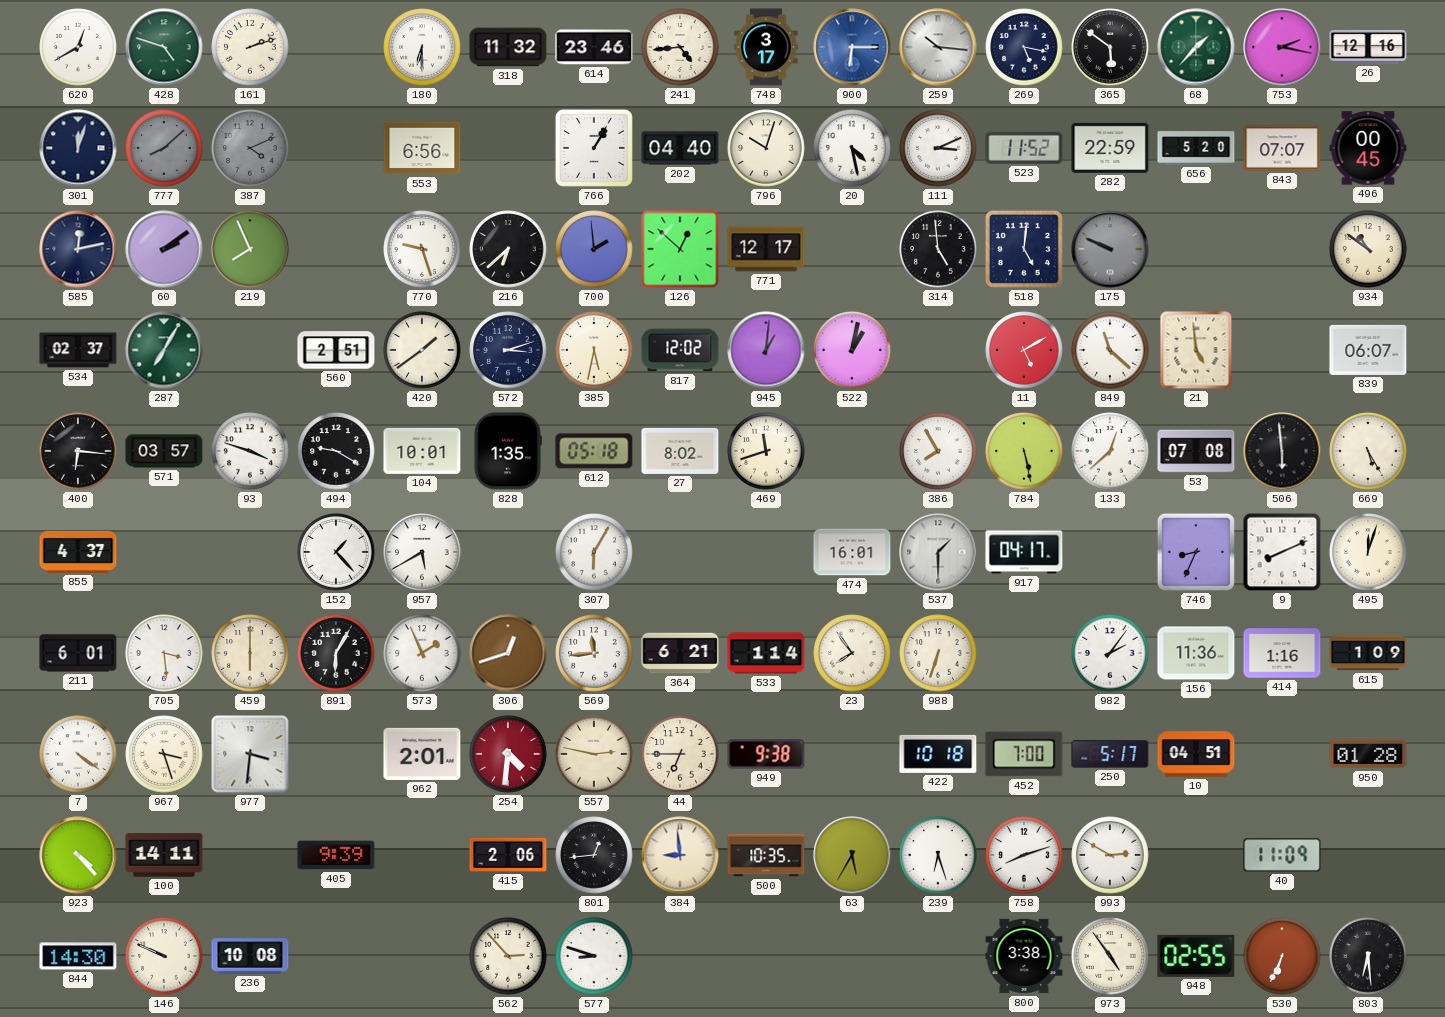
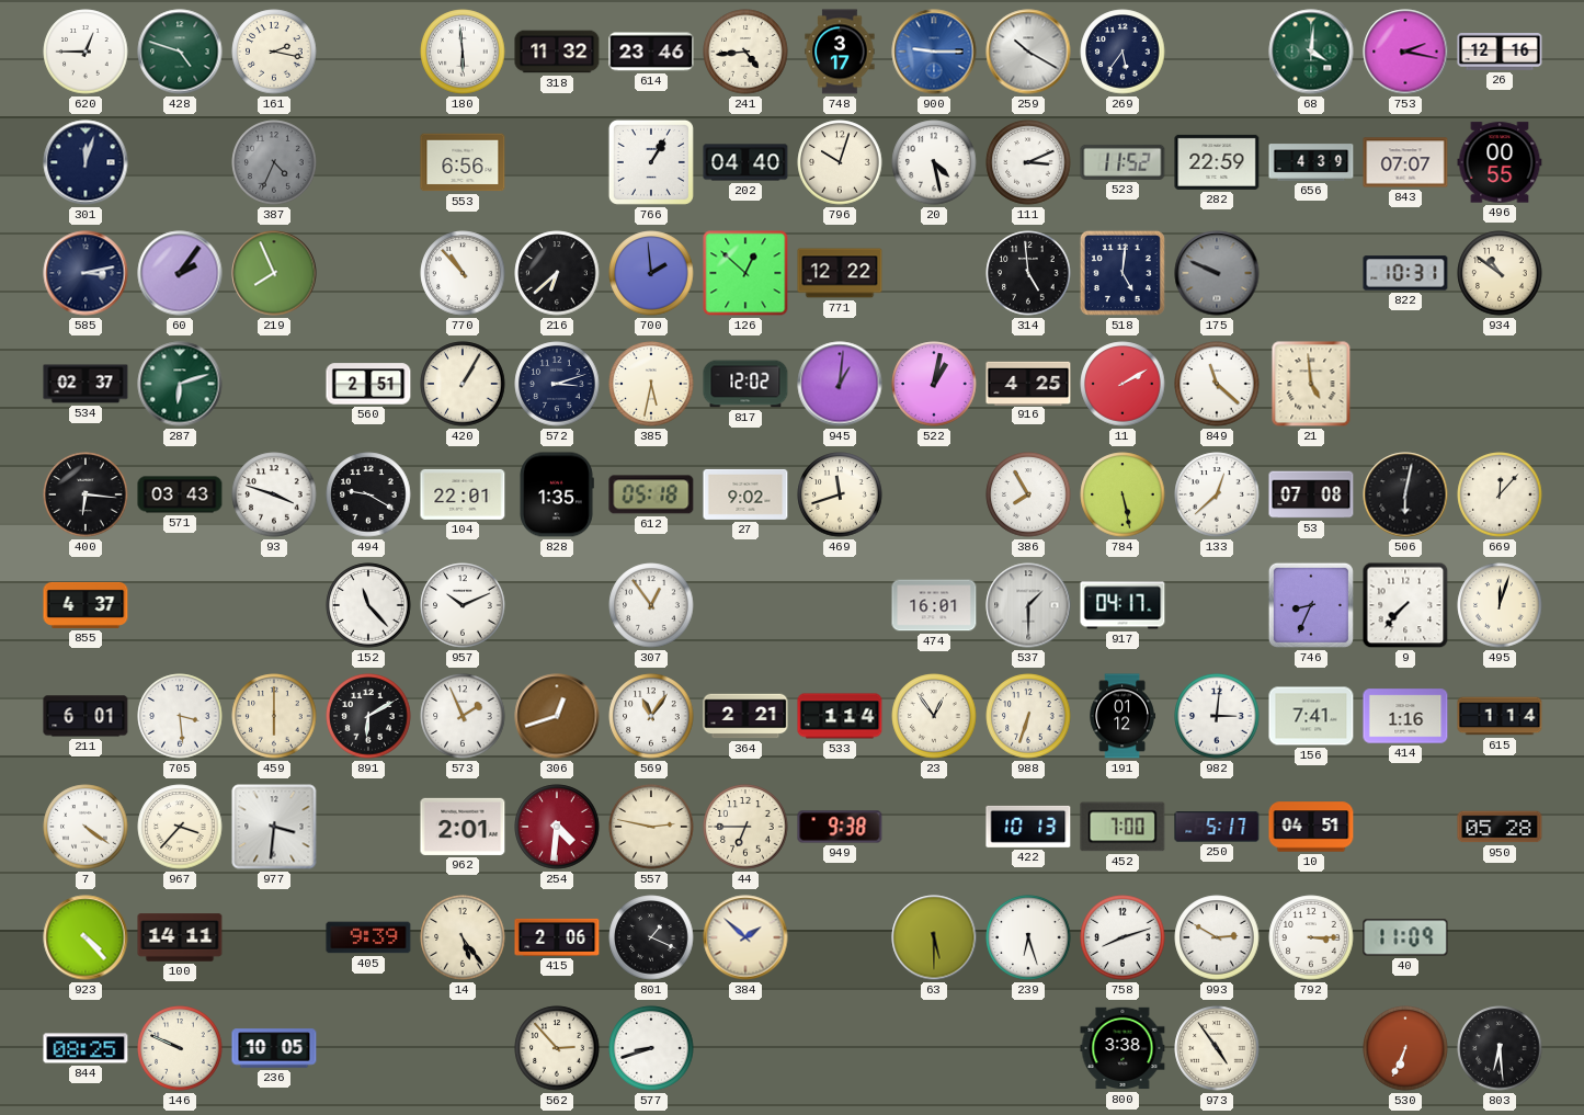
620: 12:40 -> 12:45 (86, 52)
161: 2:12 -> 2:17 (274, 52)
180: 6:30 -> 5:59 (463, 52)
900: 6:15 -> 9:15 (934, 52)
259: 10:16 -> 10:20 (1028, 52)
269: 5:17 -> 5:36 (1123, 52)
365: 5:51 -> none (1110, 47)
68: 1:37 -> 4:01 (1311, 52)
777: 8:08 -> none (164, 148)
387: 4:11 -> 4:34 (274, 162)
656: 5:20 -> 4:39 (1311, 162)
496: 00:45 -> 00:55 (1500, 162)
585: 12:13 -> 3:13 (86, 273)
60: 2:09 -> 2:06 (180, 273)
770: 9:27 -> 10:53 (463, 273)
771: 12:17 -> 12:22 (840, 273)
822: none -> 10:31 (1405, 273)
287: 7:05 -> 6:12 (180, 384)
420: 1:39 -> 1:05 (463, 384)
916: none -> 4:25 (1028, 383)
11: 5:10 -> 2:10 (1123, 384)
839: 06:07 -> none (1368, 350)
571: 03:57 -> 03:43 (180, 494)
104: 10:01 -> 22:01 (463, 494)
27: 8:02 -> 9:02 (745, 494)
506: 5:59 -> 6:02 (1405, 494)
669: 5:25 -> 12:07 (1500, 494)
152: 1:23 -> 11:23 (368, 605)
957: 5:40 -> 10:11 (463, 605)
307: 6:05 -> 12:54 (651, 605)
9: 8:11 -> 7:37 (1405, 605)
891: 6:05 -> 6:10 (368, 716)
569: 11:44 -> 11:06 (651, 716)
364: 6:21 -> 2:21 (745, 716)
23: 7:54 -> 12:54 (934, 716)
191: none -> 01:12 (1123, 716)
982: 2:06 -> 3:01 (1217, 716)
156: 11:36 -> 7:41 (1311, 716)
615: 1:09 -> 1:14 (1500, 716)
967: 3:27 -> 3:37 (180, 827)
422: 10:18 -> 10:13 (1028, 827)
950: 01:28 -> 05:28 (1500, 827)
14: none -> 5:24 (463, 937)
801: 12:44 -> 1:19 (651, 937)
384: 8:59 -> 1:52 (745, 937)
500: 10:35 -> none (766, 855)
63: 5:35 -> 5:30 (934, 937)
792: none -> 3:15 (1311, 937)
844: 14:30 -> 08:25 (86, 1048)
236: 10:08 -> 10:05 (274, 1048)
577: 8:48 -> 8:42 (651, 1048)
948: 02:55 -> none (1196, 956)
